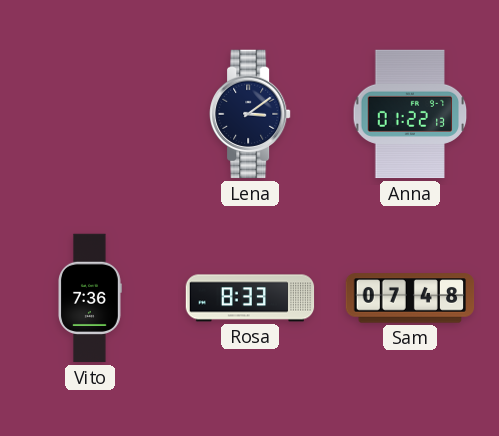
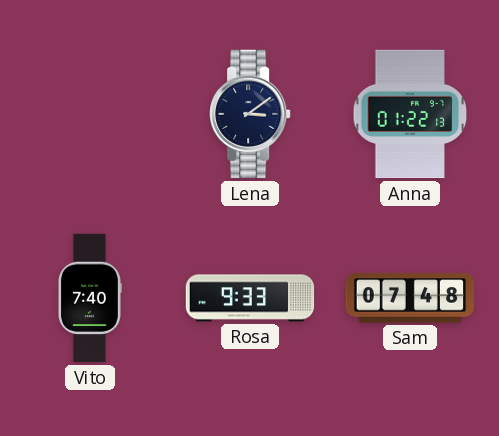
Vito: 7:36 -> 7:40 (90, 298)
Rosa: 8:33 -> 9:33 (250, 298)
